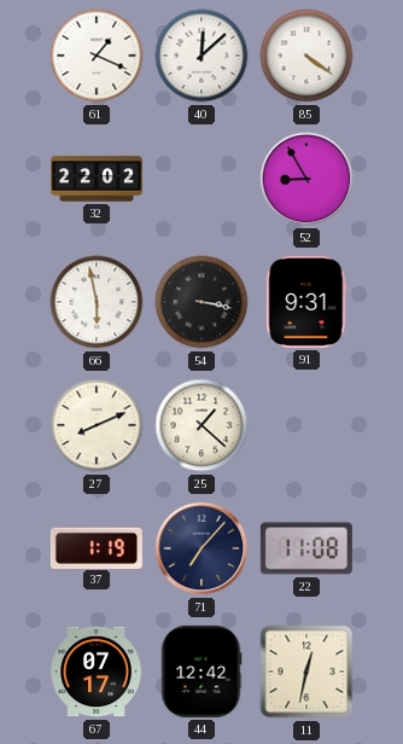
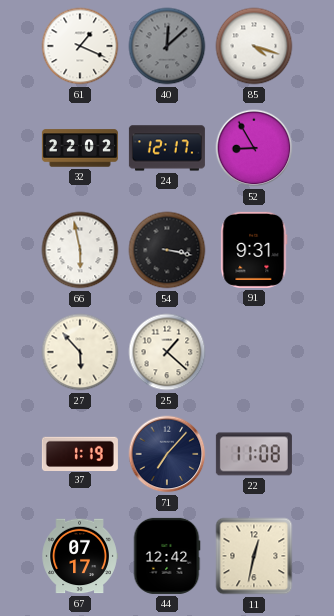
40 dial: white -> grey (167, 46)
85: 4:21 -> 4:18 (254, 46)
24: none -> 12:17 (167, 148)
27: 8:11 -> 5:53 (80, 352)
